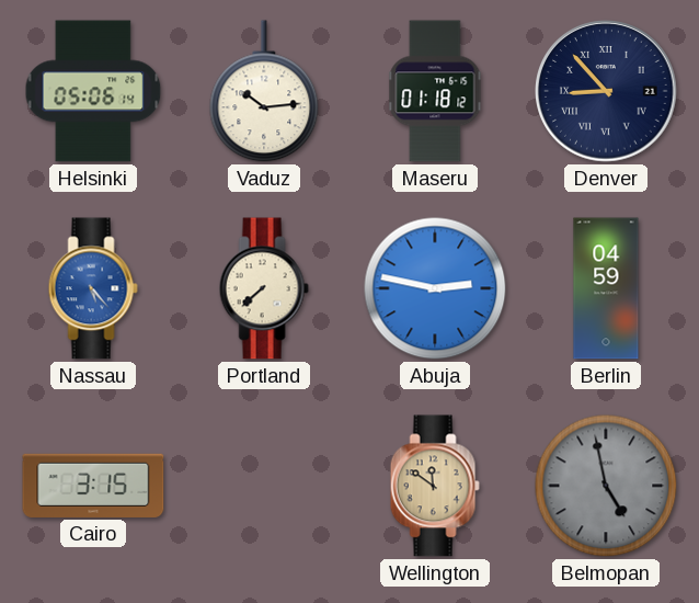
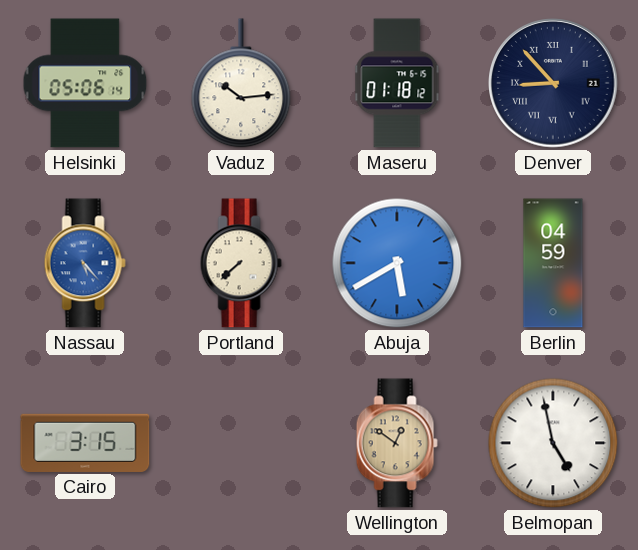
Abuja: 2:47 -> 5:40 (397, 263)
Wellington: 11:51 -> 12:51 (397, 443)
Belmopan dial: grey -> white (553, 443)
